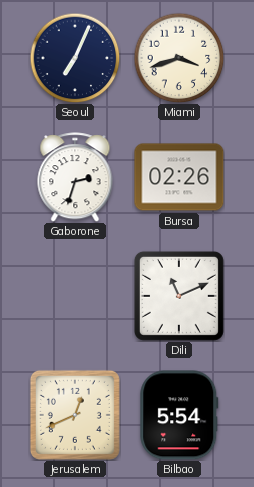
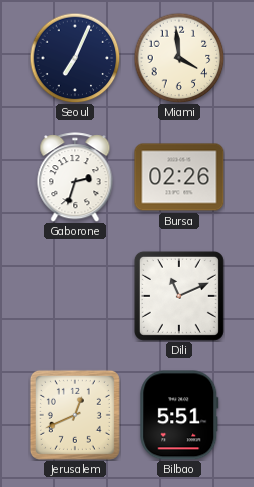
Miami: 3:42 -> 3:59 (179, 58)
Bilbao: 5:54 -> 5:51 (179, 415)
